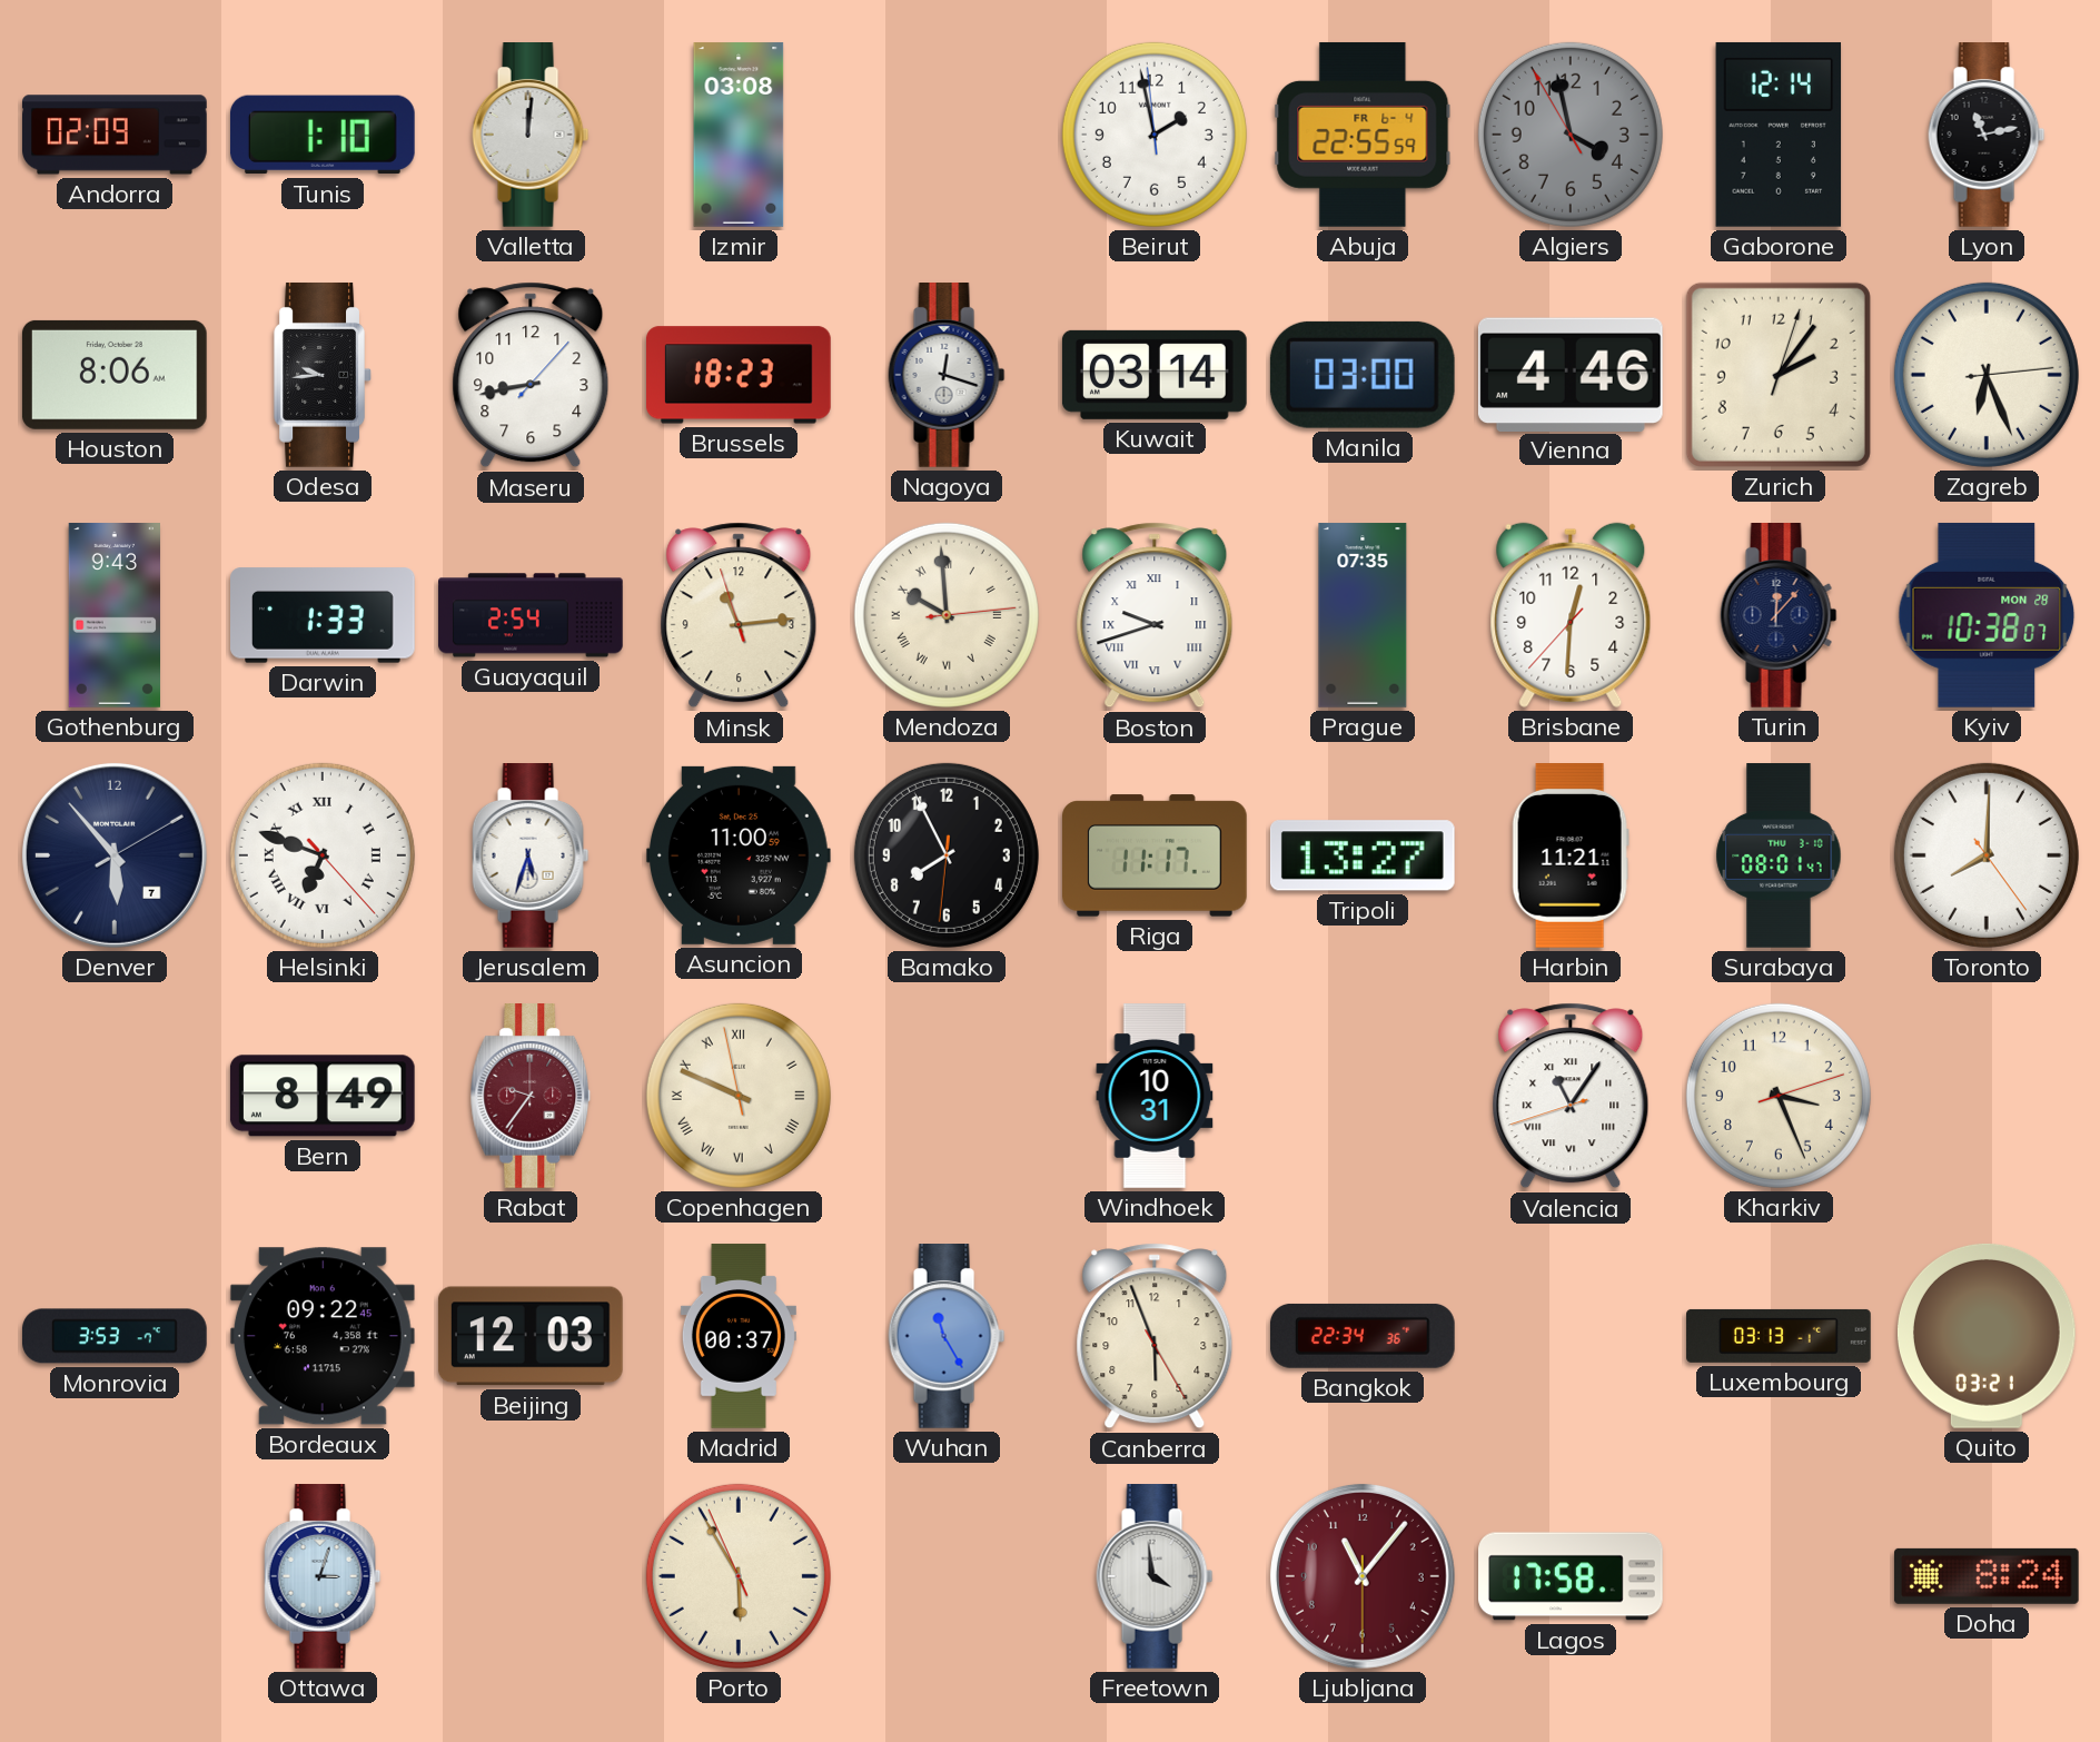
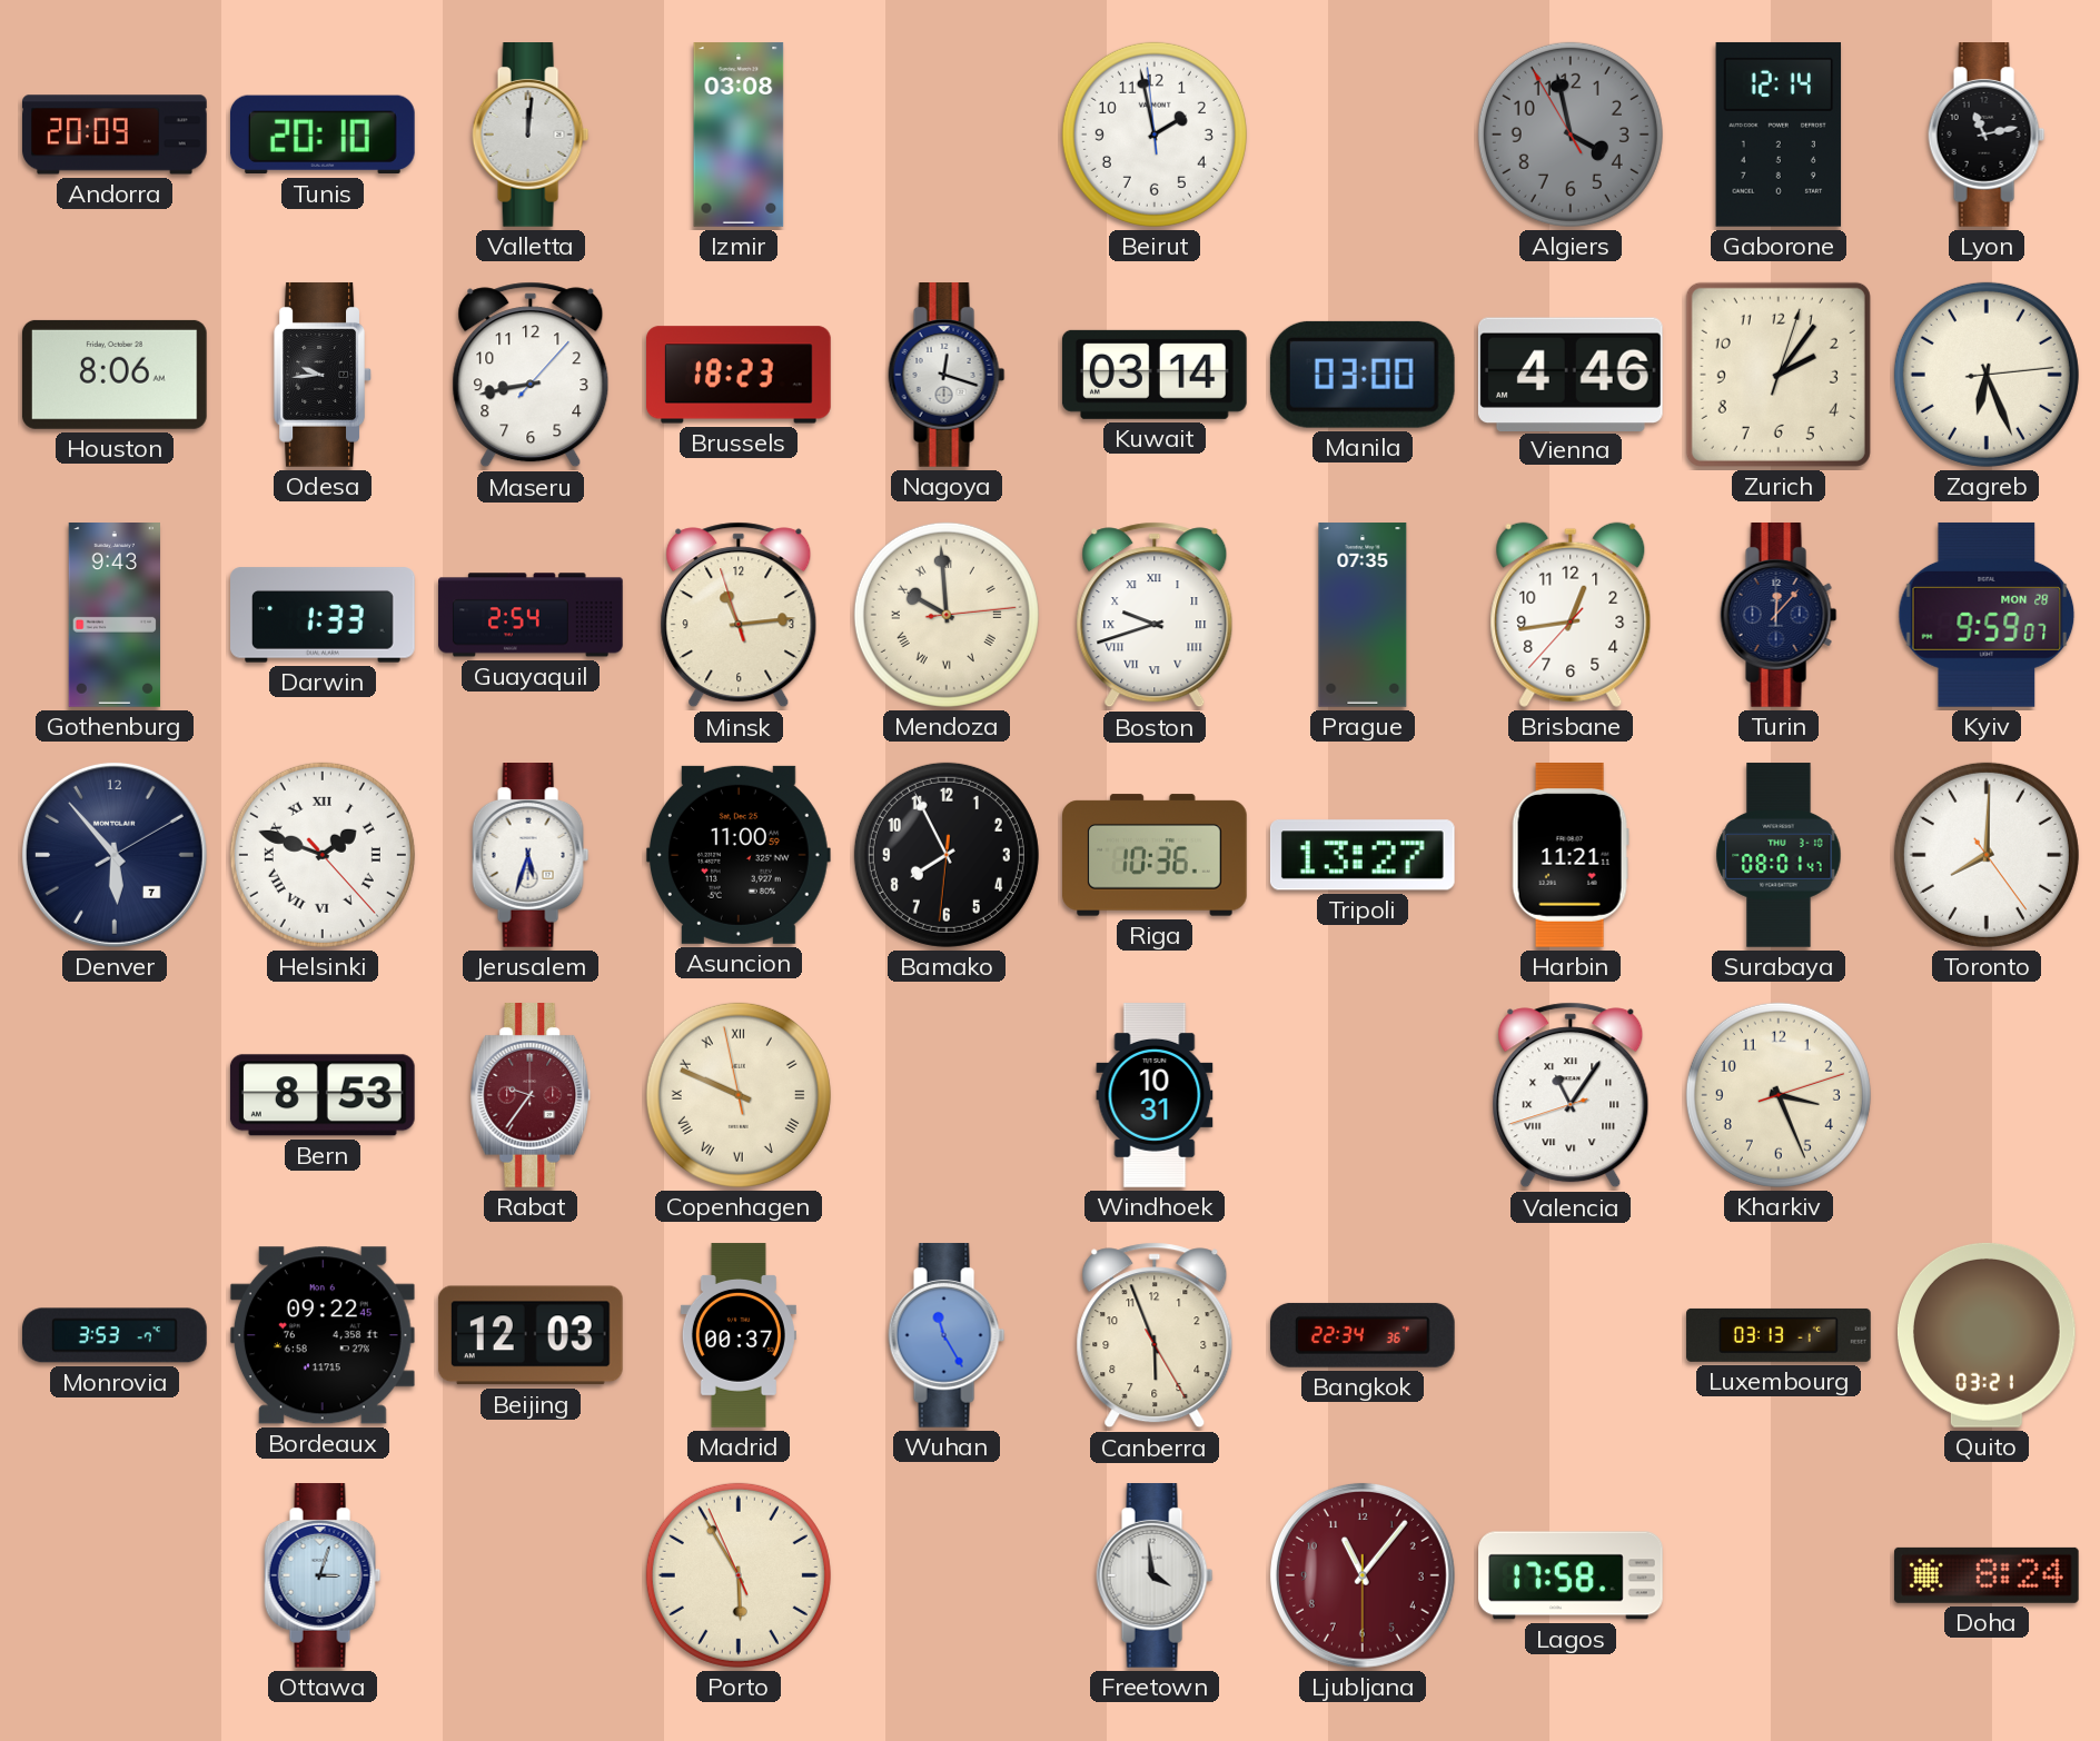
Andorra: 02:09 -> 20:09 (116, 135)
Tunis: 1:10 -> 20:10 (323, 135)
Abuja: 22:55 -> none (1363, 135)
Brisbane: 12:30 -> 12:43 (1571, 615)
Kyiv: 10:38 -> 9:59 (1987, 615)
Helsinki: 6:48 -> 1:48 (323, 855)
Riga: 11:17 -> 10:36 (1156, 855)
Bern: 8:49 -> 8:53 (323, 1095)
